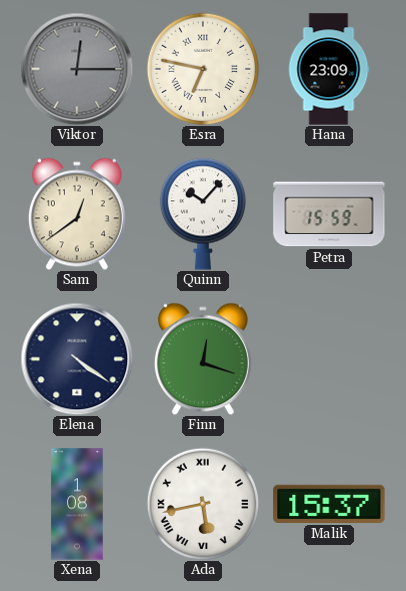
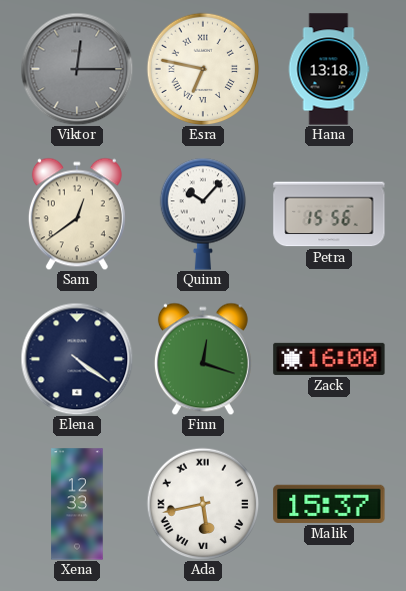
Hana: 23:09 -> 13:18 (329, 69)
Petra: 15:59 -> 15:56 (329, 214)
Zack: none -> 16:00 (329, 359)
Xena: 1:08 -> 12:33 (77, 504)
